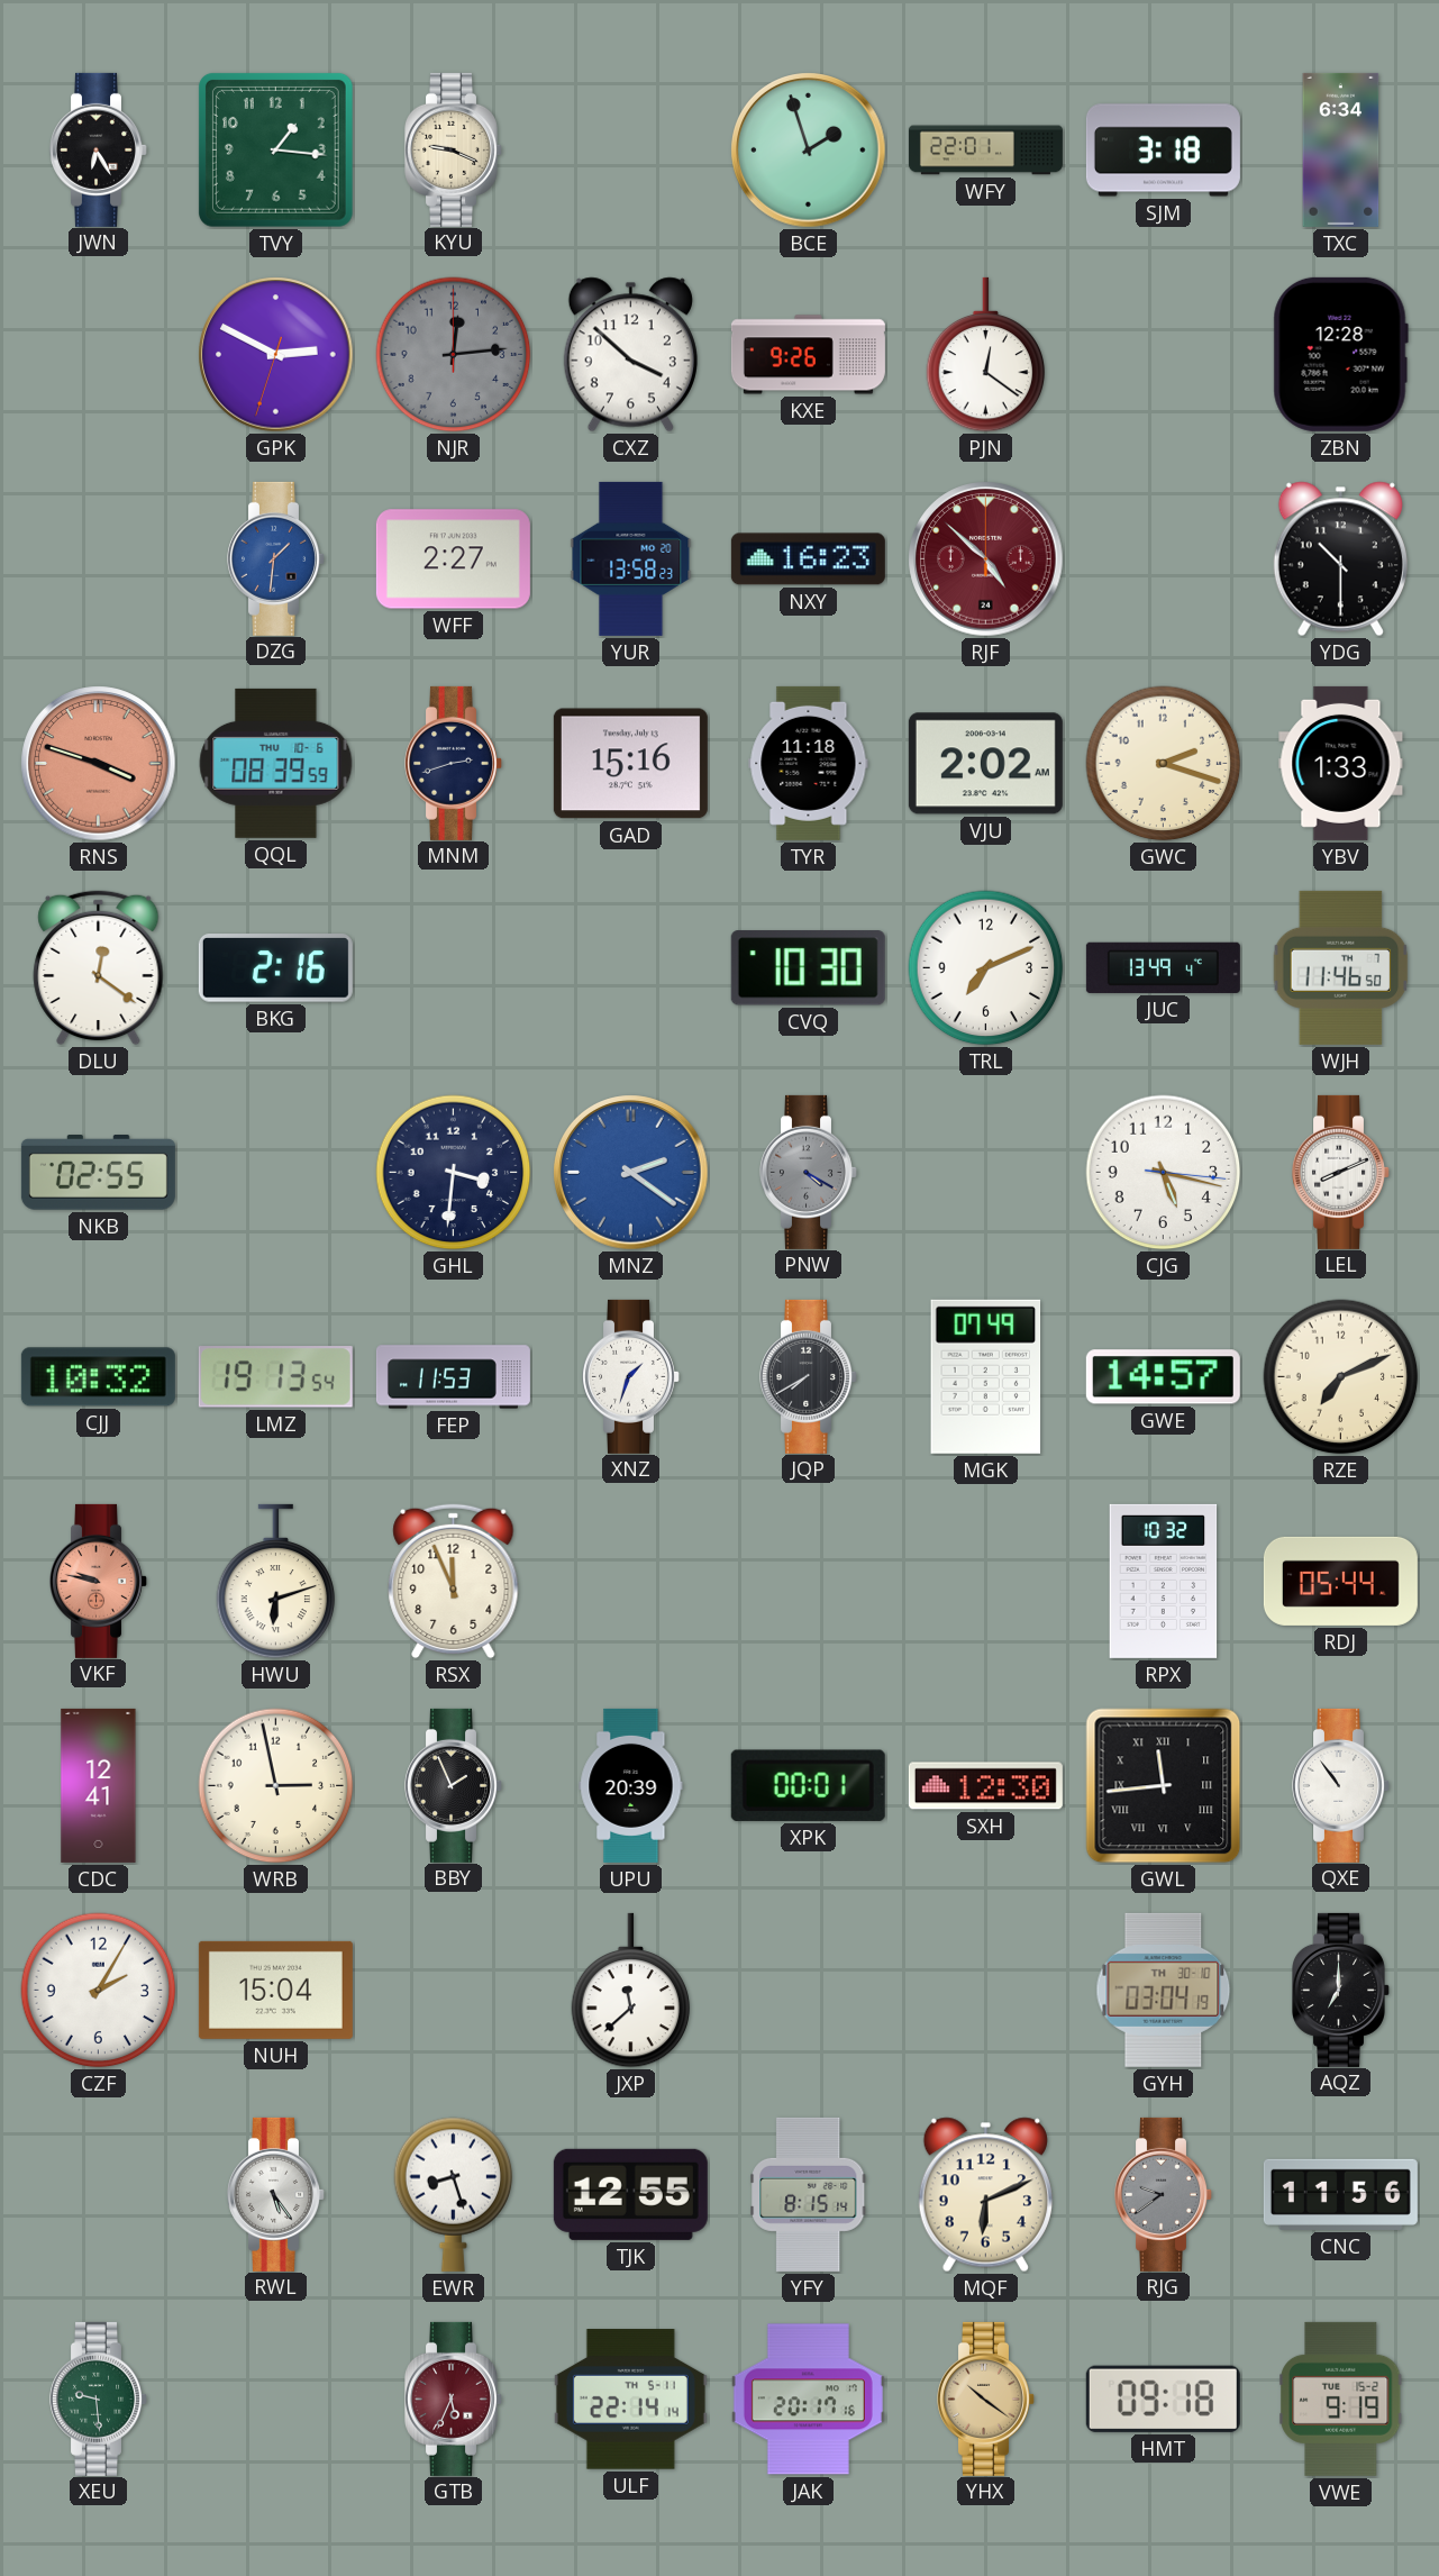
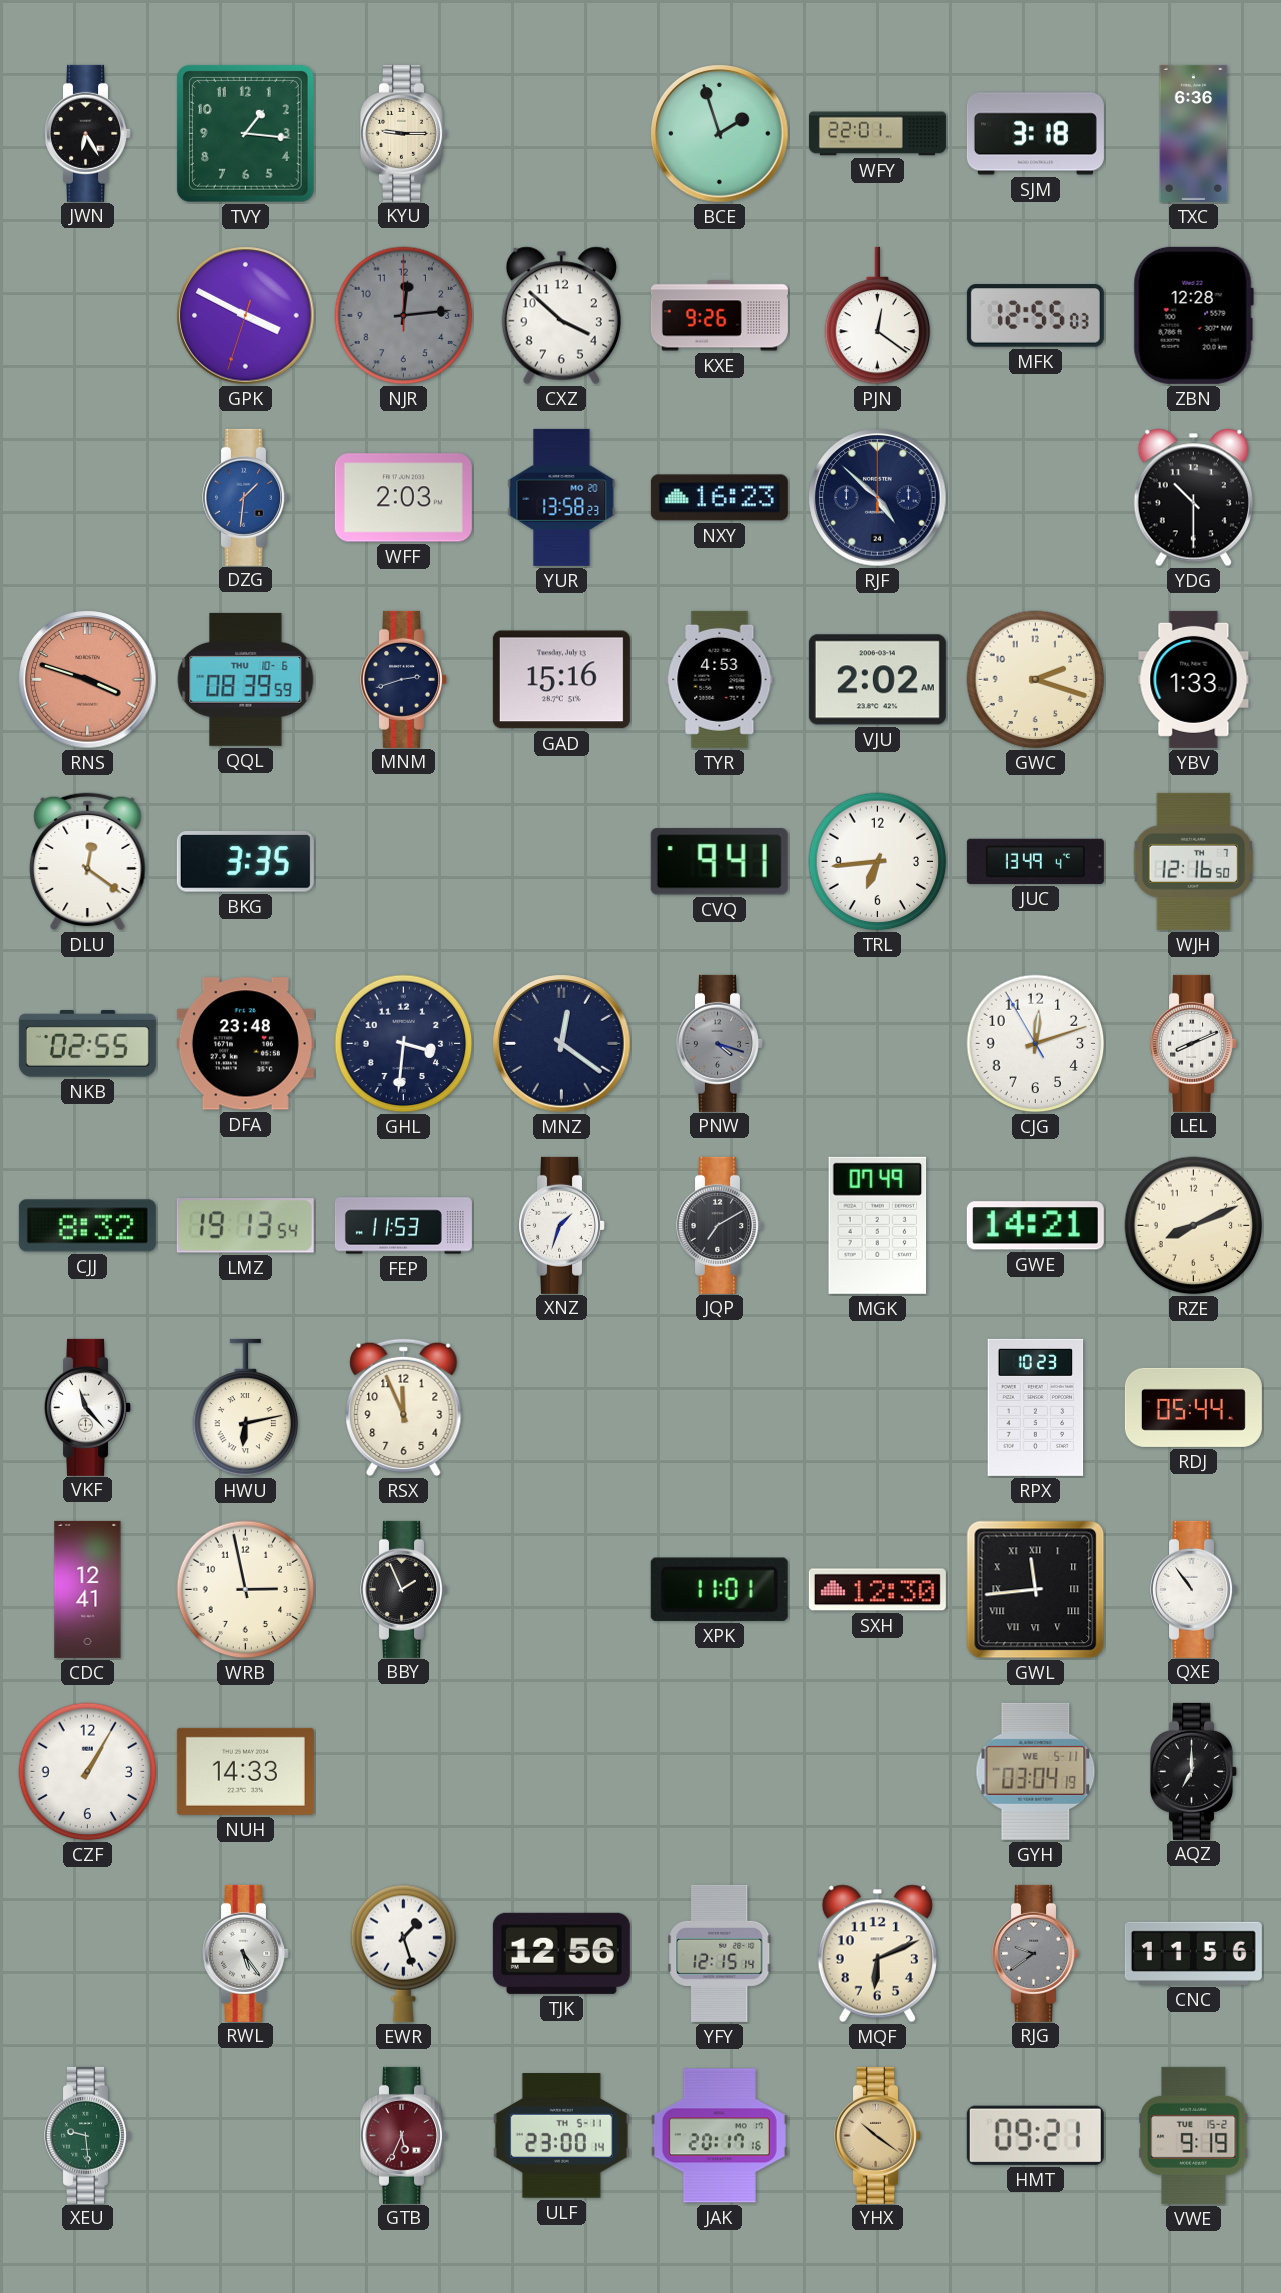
KYU: 9:19 -> 9:15 (404, 133)
TXC: 6:34 -> 6:36 (1194, 133)
GPK: 2:49 -> 3:49 (246, 316)
MFK: none -> 12:55 (1035, 316)
WFF: 2:27 -> 2:03 (403, 498)
RJF dial: burgundy -> navy (878, 498)
TYR: 11:18 -> 4:53 (720, 679)
BKG: 2:16 -> 3:35 (245, 862)
CVQ: 10:30 -> 9:41 (719, 862)
TRL: 7:11 -> 6:44 (878, 862)
WJH: 11:46 -> 12:16 (1194, 861)
DFA: none -> 23:48 (245, 1044)
MNZ: 2:21 -> 12:21 (562, 1044)
MNZ dial: blue -> navy (562, 1044)
PNW: 4:20 -> 4:18 (720, 1043)
CJG: 5:17 -> 12:11 (1036, 1044)
CJJ: 10:32 -> 8:32 (87, 1226)
JQP: 7:40 -> 7:10 (720, 1225)
GWE: 14:57 -> 14:21 (1035, 1226)
RZE: 7:11 -> 8:11 (1194, 1226)
VKF: 9:47 -> 11:23 (88, 1407)
VKF dial: salmon -> white (88, 1407)
HWU: 6:12 -> 6:13 (246, 1408)
RPX: 10:32 -> 10:23 (1036, 1407)
UPU: 20:39 -> none (631, 1785)
XPK: 00:01 -> 11:01 (719, 1589)
CZF: 2:05 -> 1:05 (88, 1772)
NUH: 15:04 -> 14:33 (245, 1771)
JXP: 11:38 -> none (631, 1991)
GYH date: TH 30-10 -> WE 5-11 (1036, 1771)
EWR: 8:27 -> 1:27 (404, 1953)
TJK: 12:55 -> 12:56 (561, 1953)
YFY: 8:15 -> 12:15 (720, 1953)
ULF: 22:14 -> 23:00 (561, 2136)
HMT: 09:18 -> 09:21 (1035, 2135)
